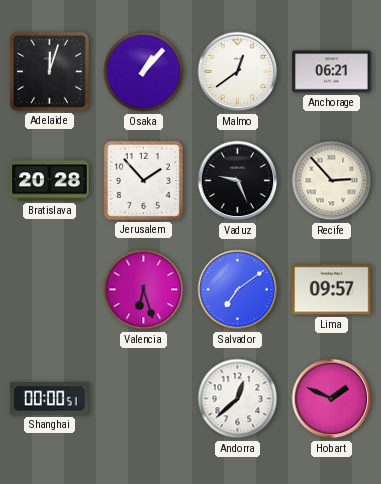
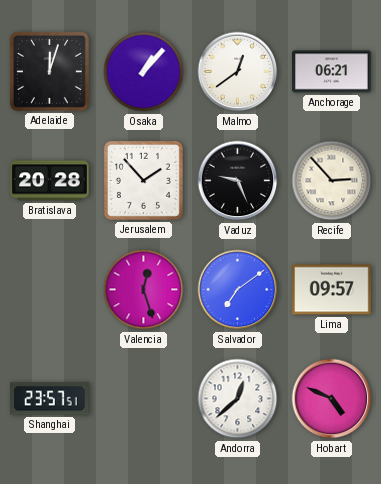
Valencia: 6:27 -> 12:27 (144, 290)
Shanghai: 00:00 -> 23:57 (50, 399)
Hobart: 1:49 -> 4:49 (332, 399)
